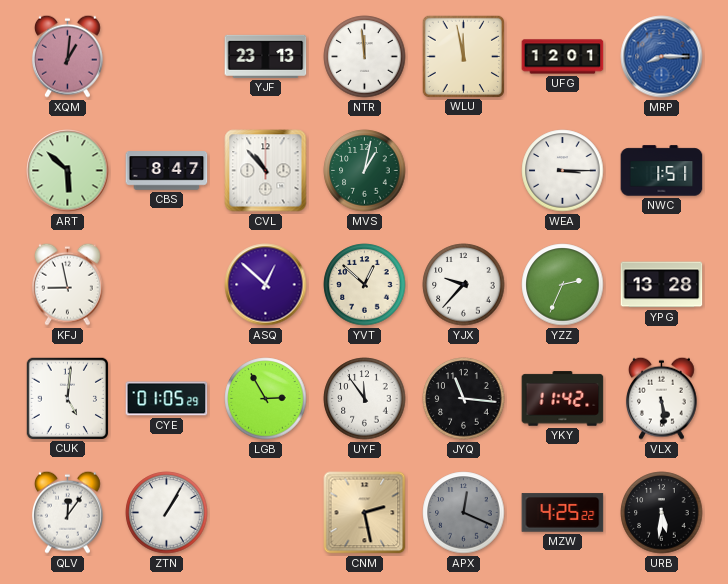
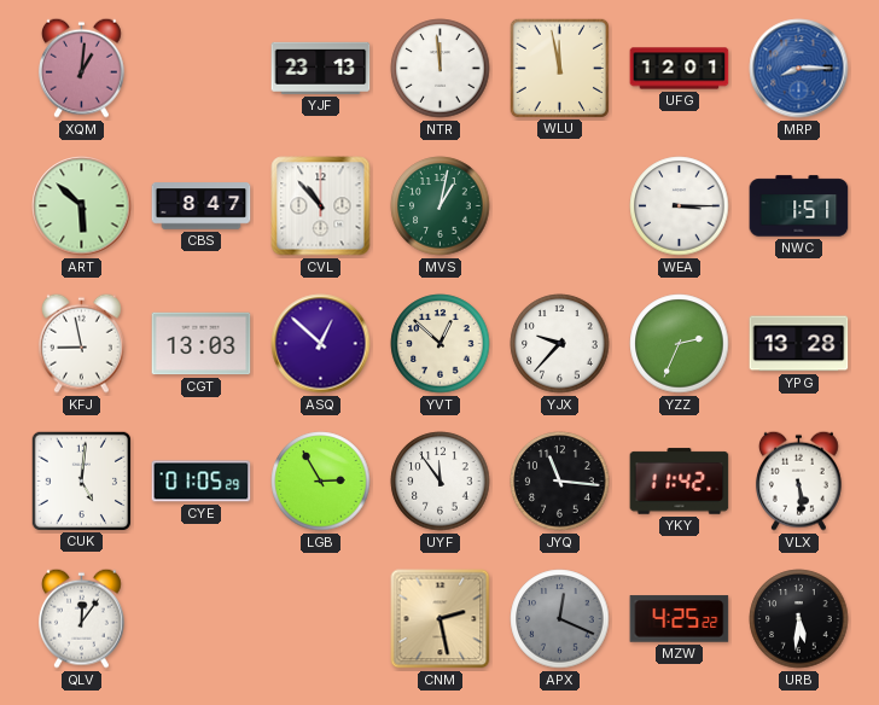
CGT: none -> 13:03 (202, 344)
ZTN: 1:05 -> none (167, 513)
